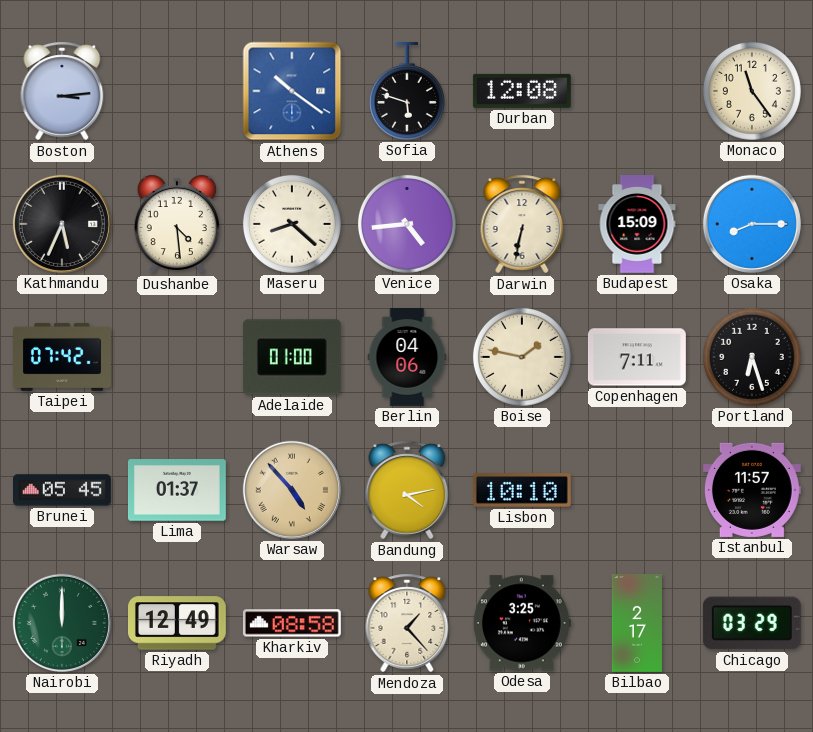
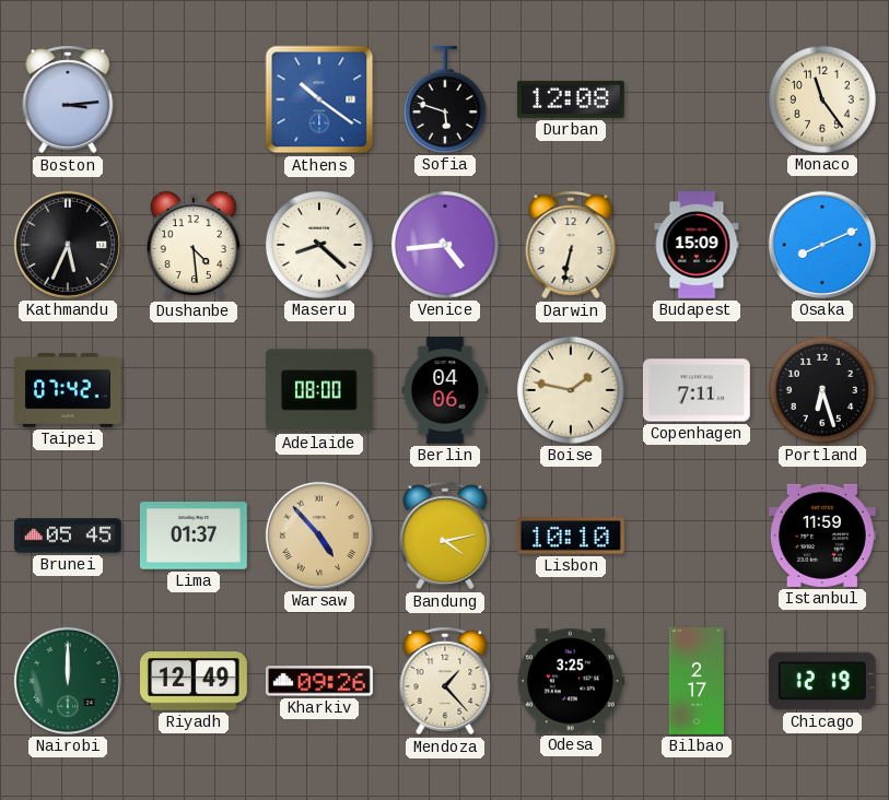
Osaka: 8:15 -> 8:11 (822, 245)
Adelaide: 01:00 -> 08:00 (319, 390)
Istanbul: 11:57 -> 11:59 (822, 536)
Kharkiv: 08:58 -> 09:26 (319, 681)
Chicago: 03:29 -> 12:19 (822, 681)
